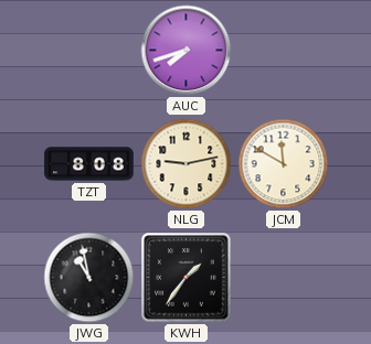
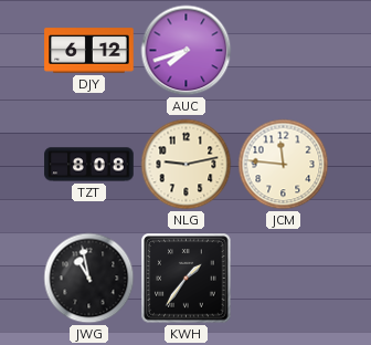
DJY: none -> 6:12 (89, 51)
JCM: 11:50 -> 11:46 (284, 165)
